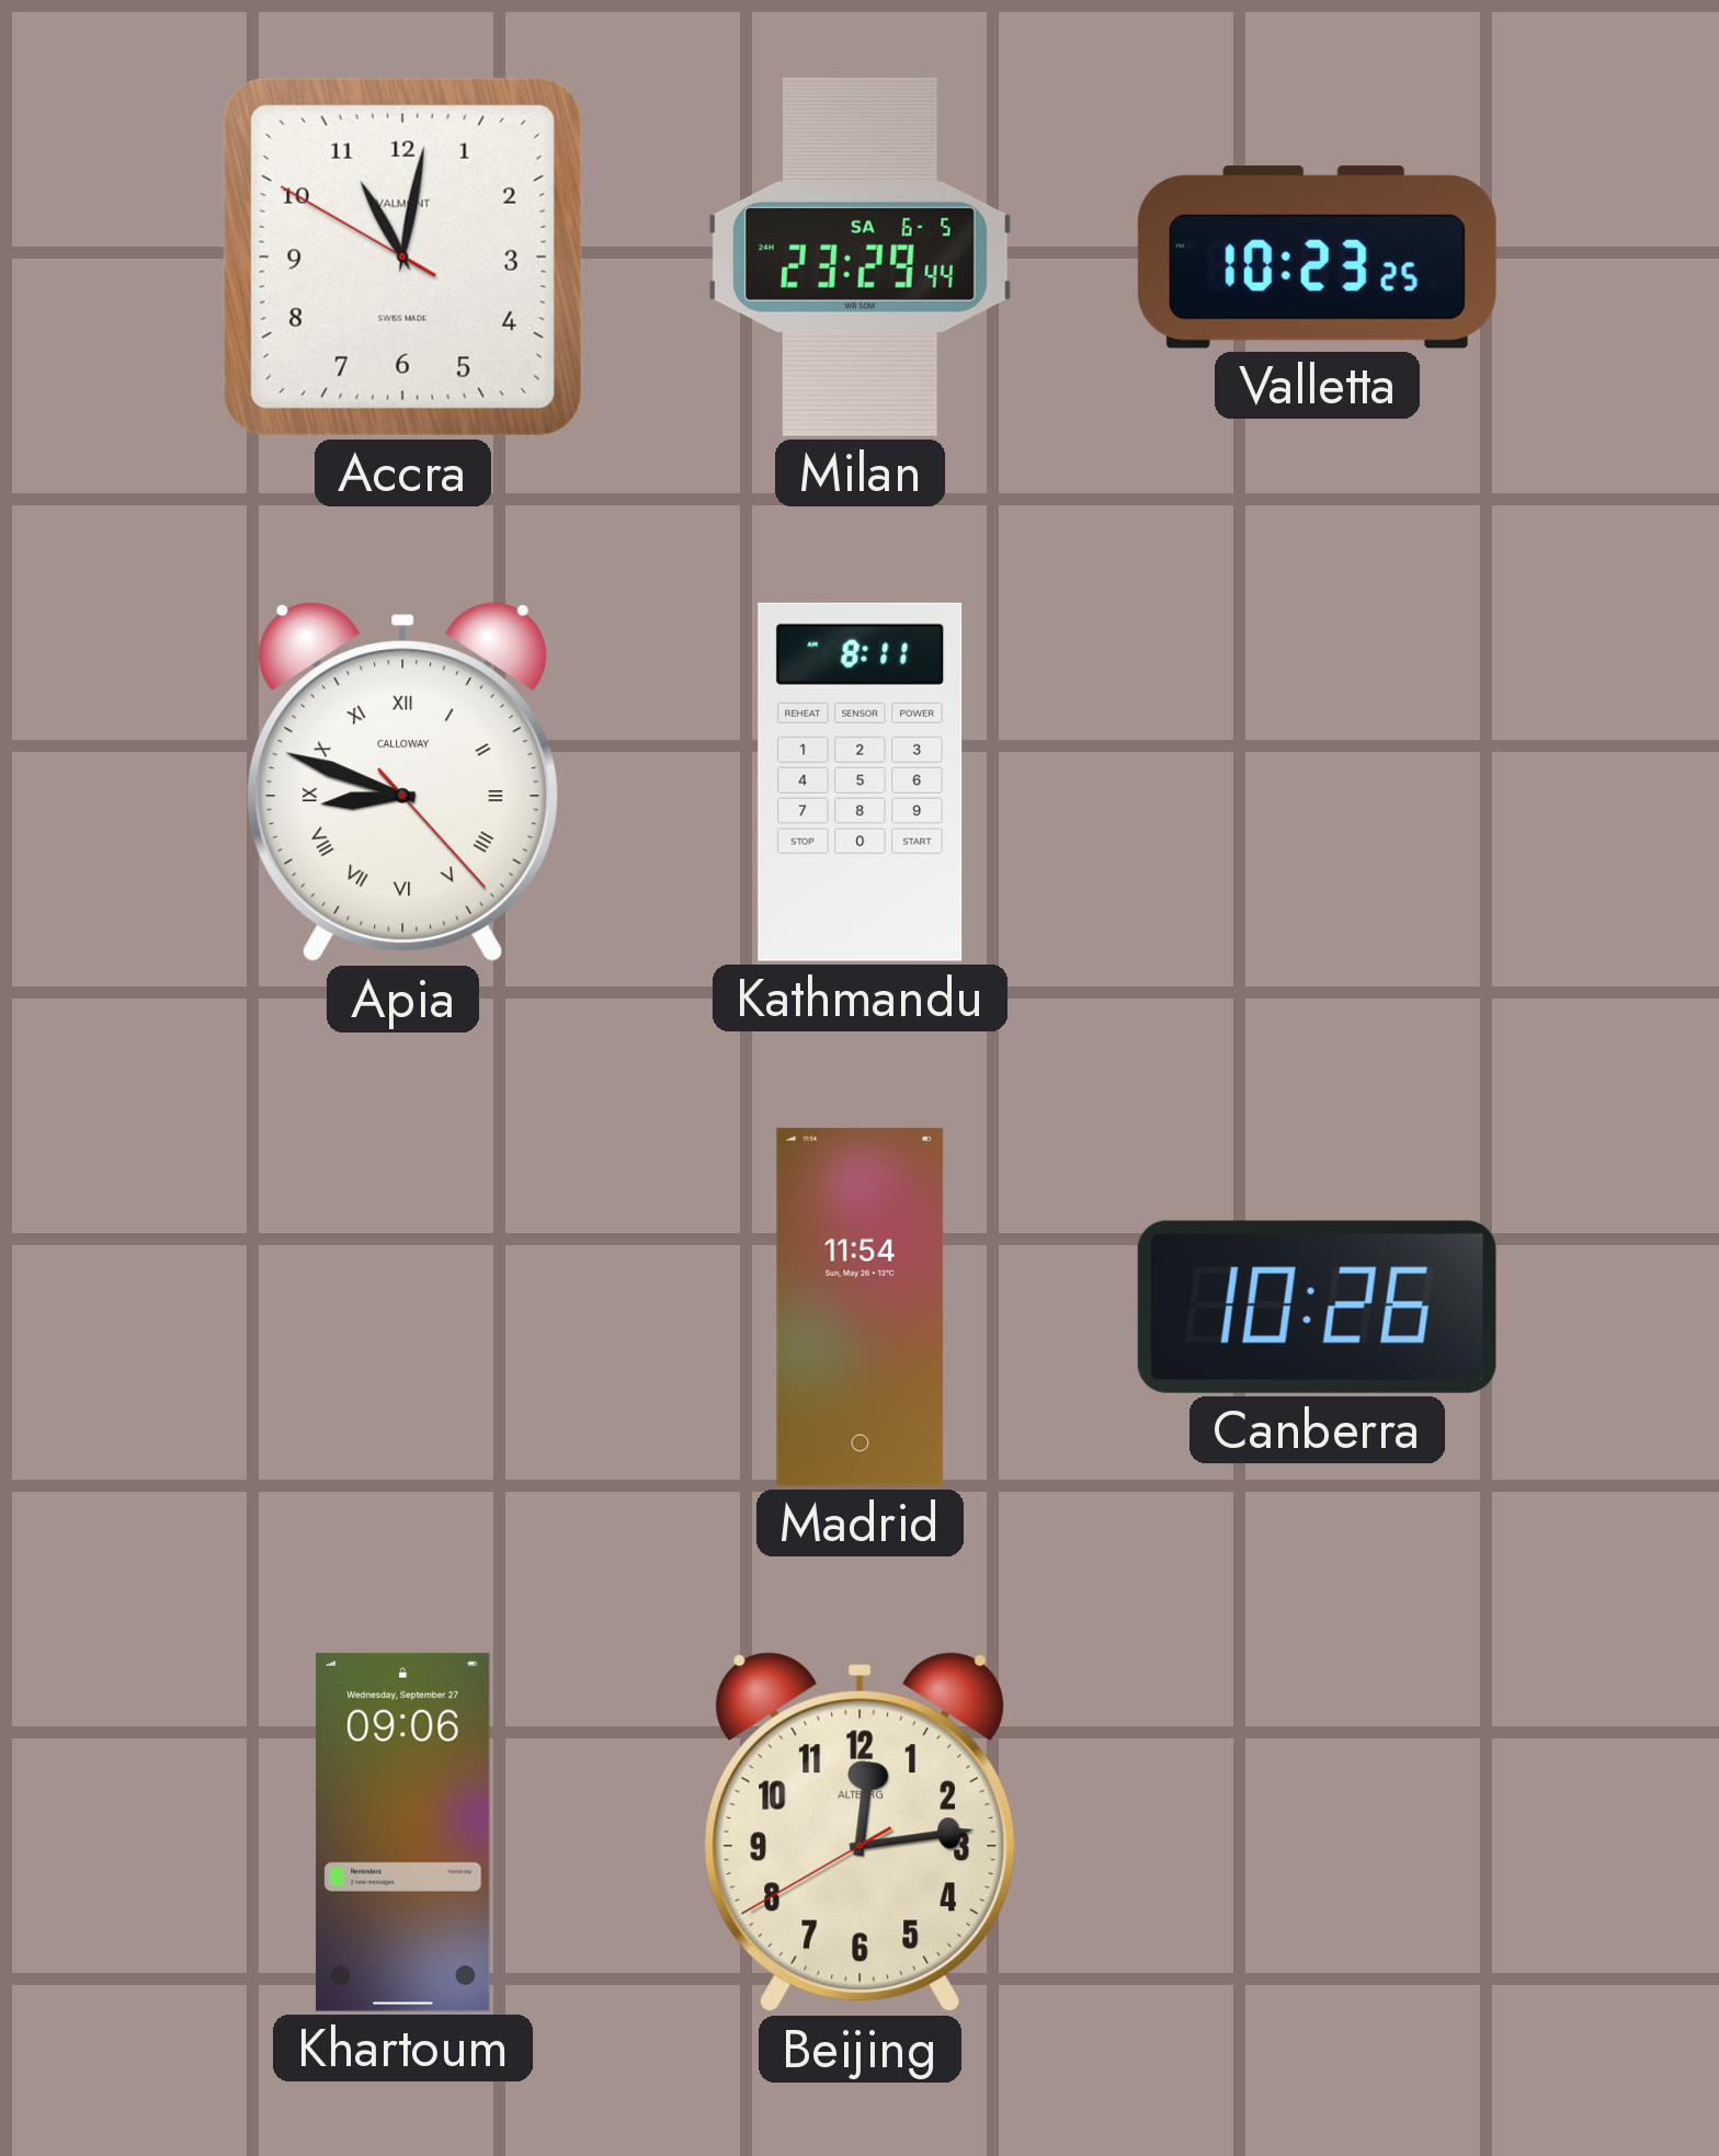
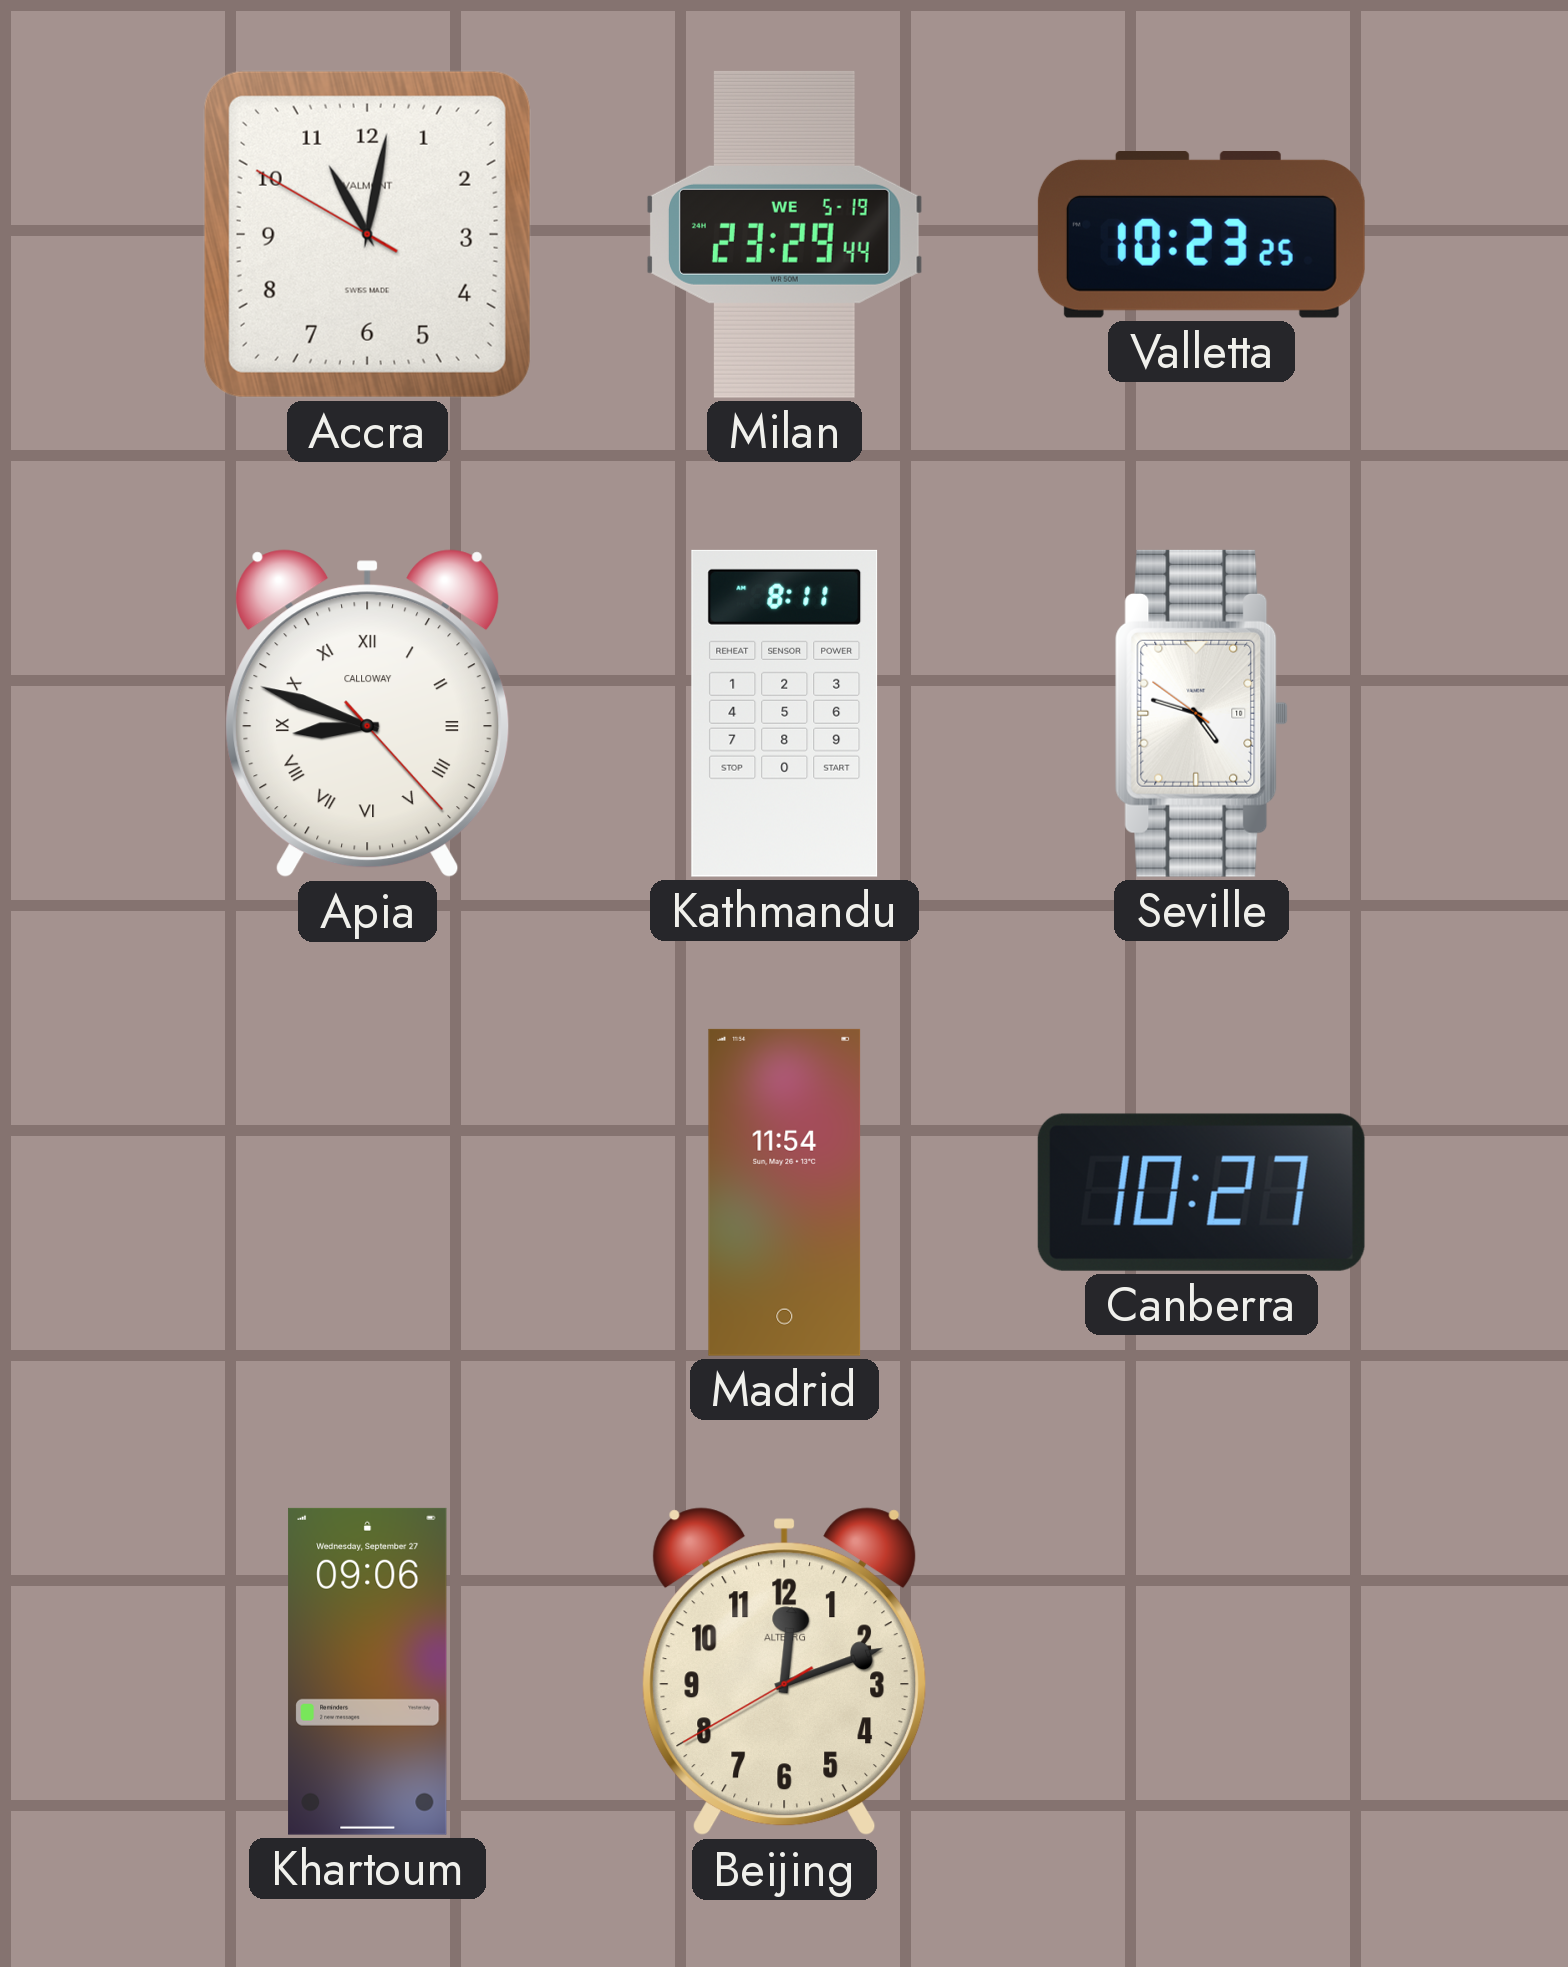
Milan date: SA 6-5 -> WE 5-19 (784, 234)
Seville: none -> 4:47 (1202, 713)
Canberra: 10:26 -> 10:27 (1201, 1192)
Beijing: 12:13 -> 12:11 (785, 1672)
